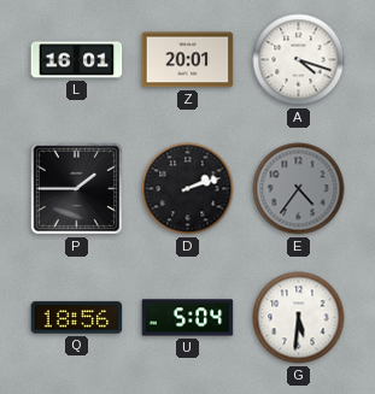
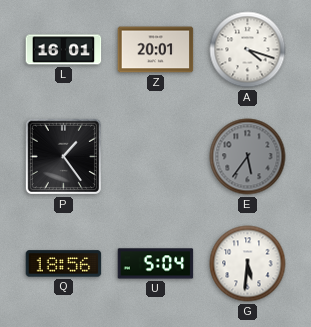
P: 1:45 -> 1:24 (63, 156)
D: 2:12 -> none (188, 189)
E: 4:36 -> 5:36 (248, 157)
